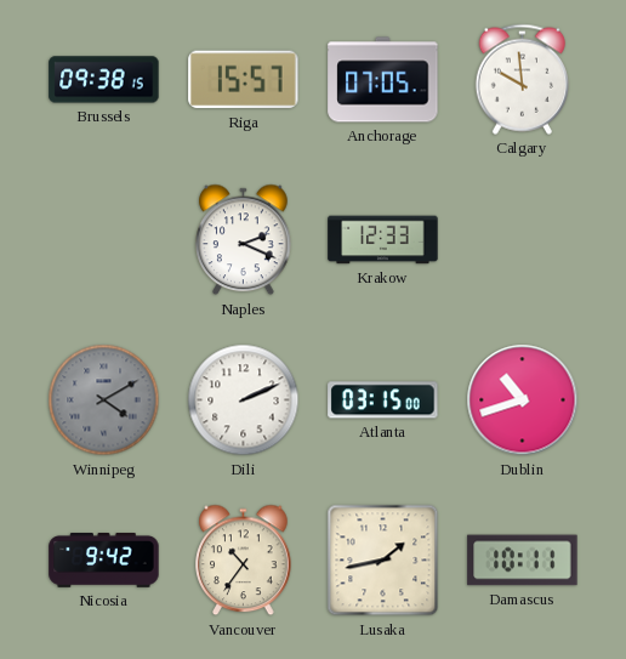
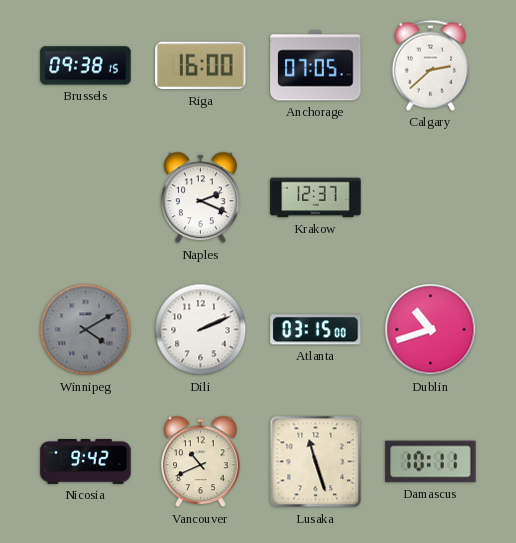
Riga: 15:57 -> 16:00 (201, 66)
Calgary: 9:59 -> 2:38 (430, 65)
Krakow: 12:33 -> 12:37 (316, 198)
Vancouver: 10:36 -> 10:41 (201, 462)
Lusaka: 1:43 -> 11:27 (316, 462)
